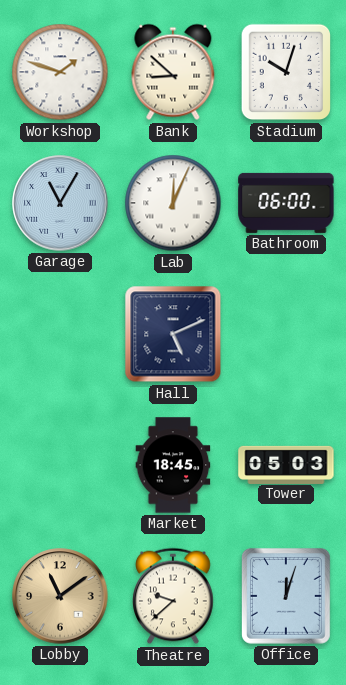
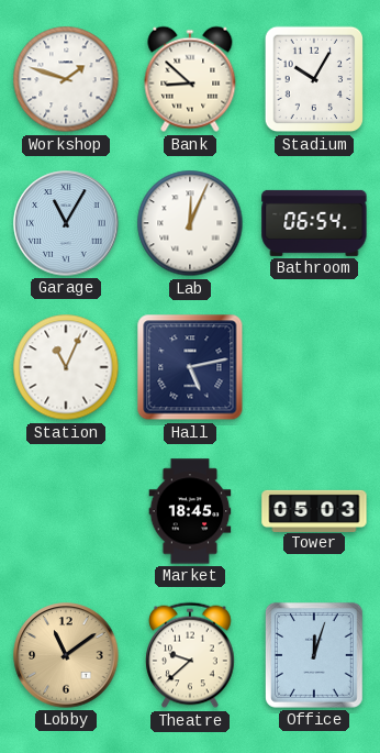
Stadium: 10:03 -> 10:05 (314, 79)
Bathroom: 06:00 -> 06:54 (314, 223)
Station: none -> 11:04 (66, 367)
Hall: 5:11 -> 5:13 (190, 367)
